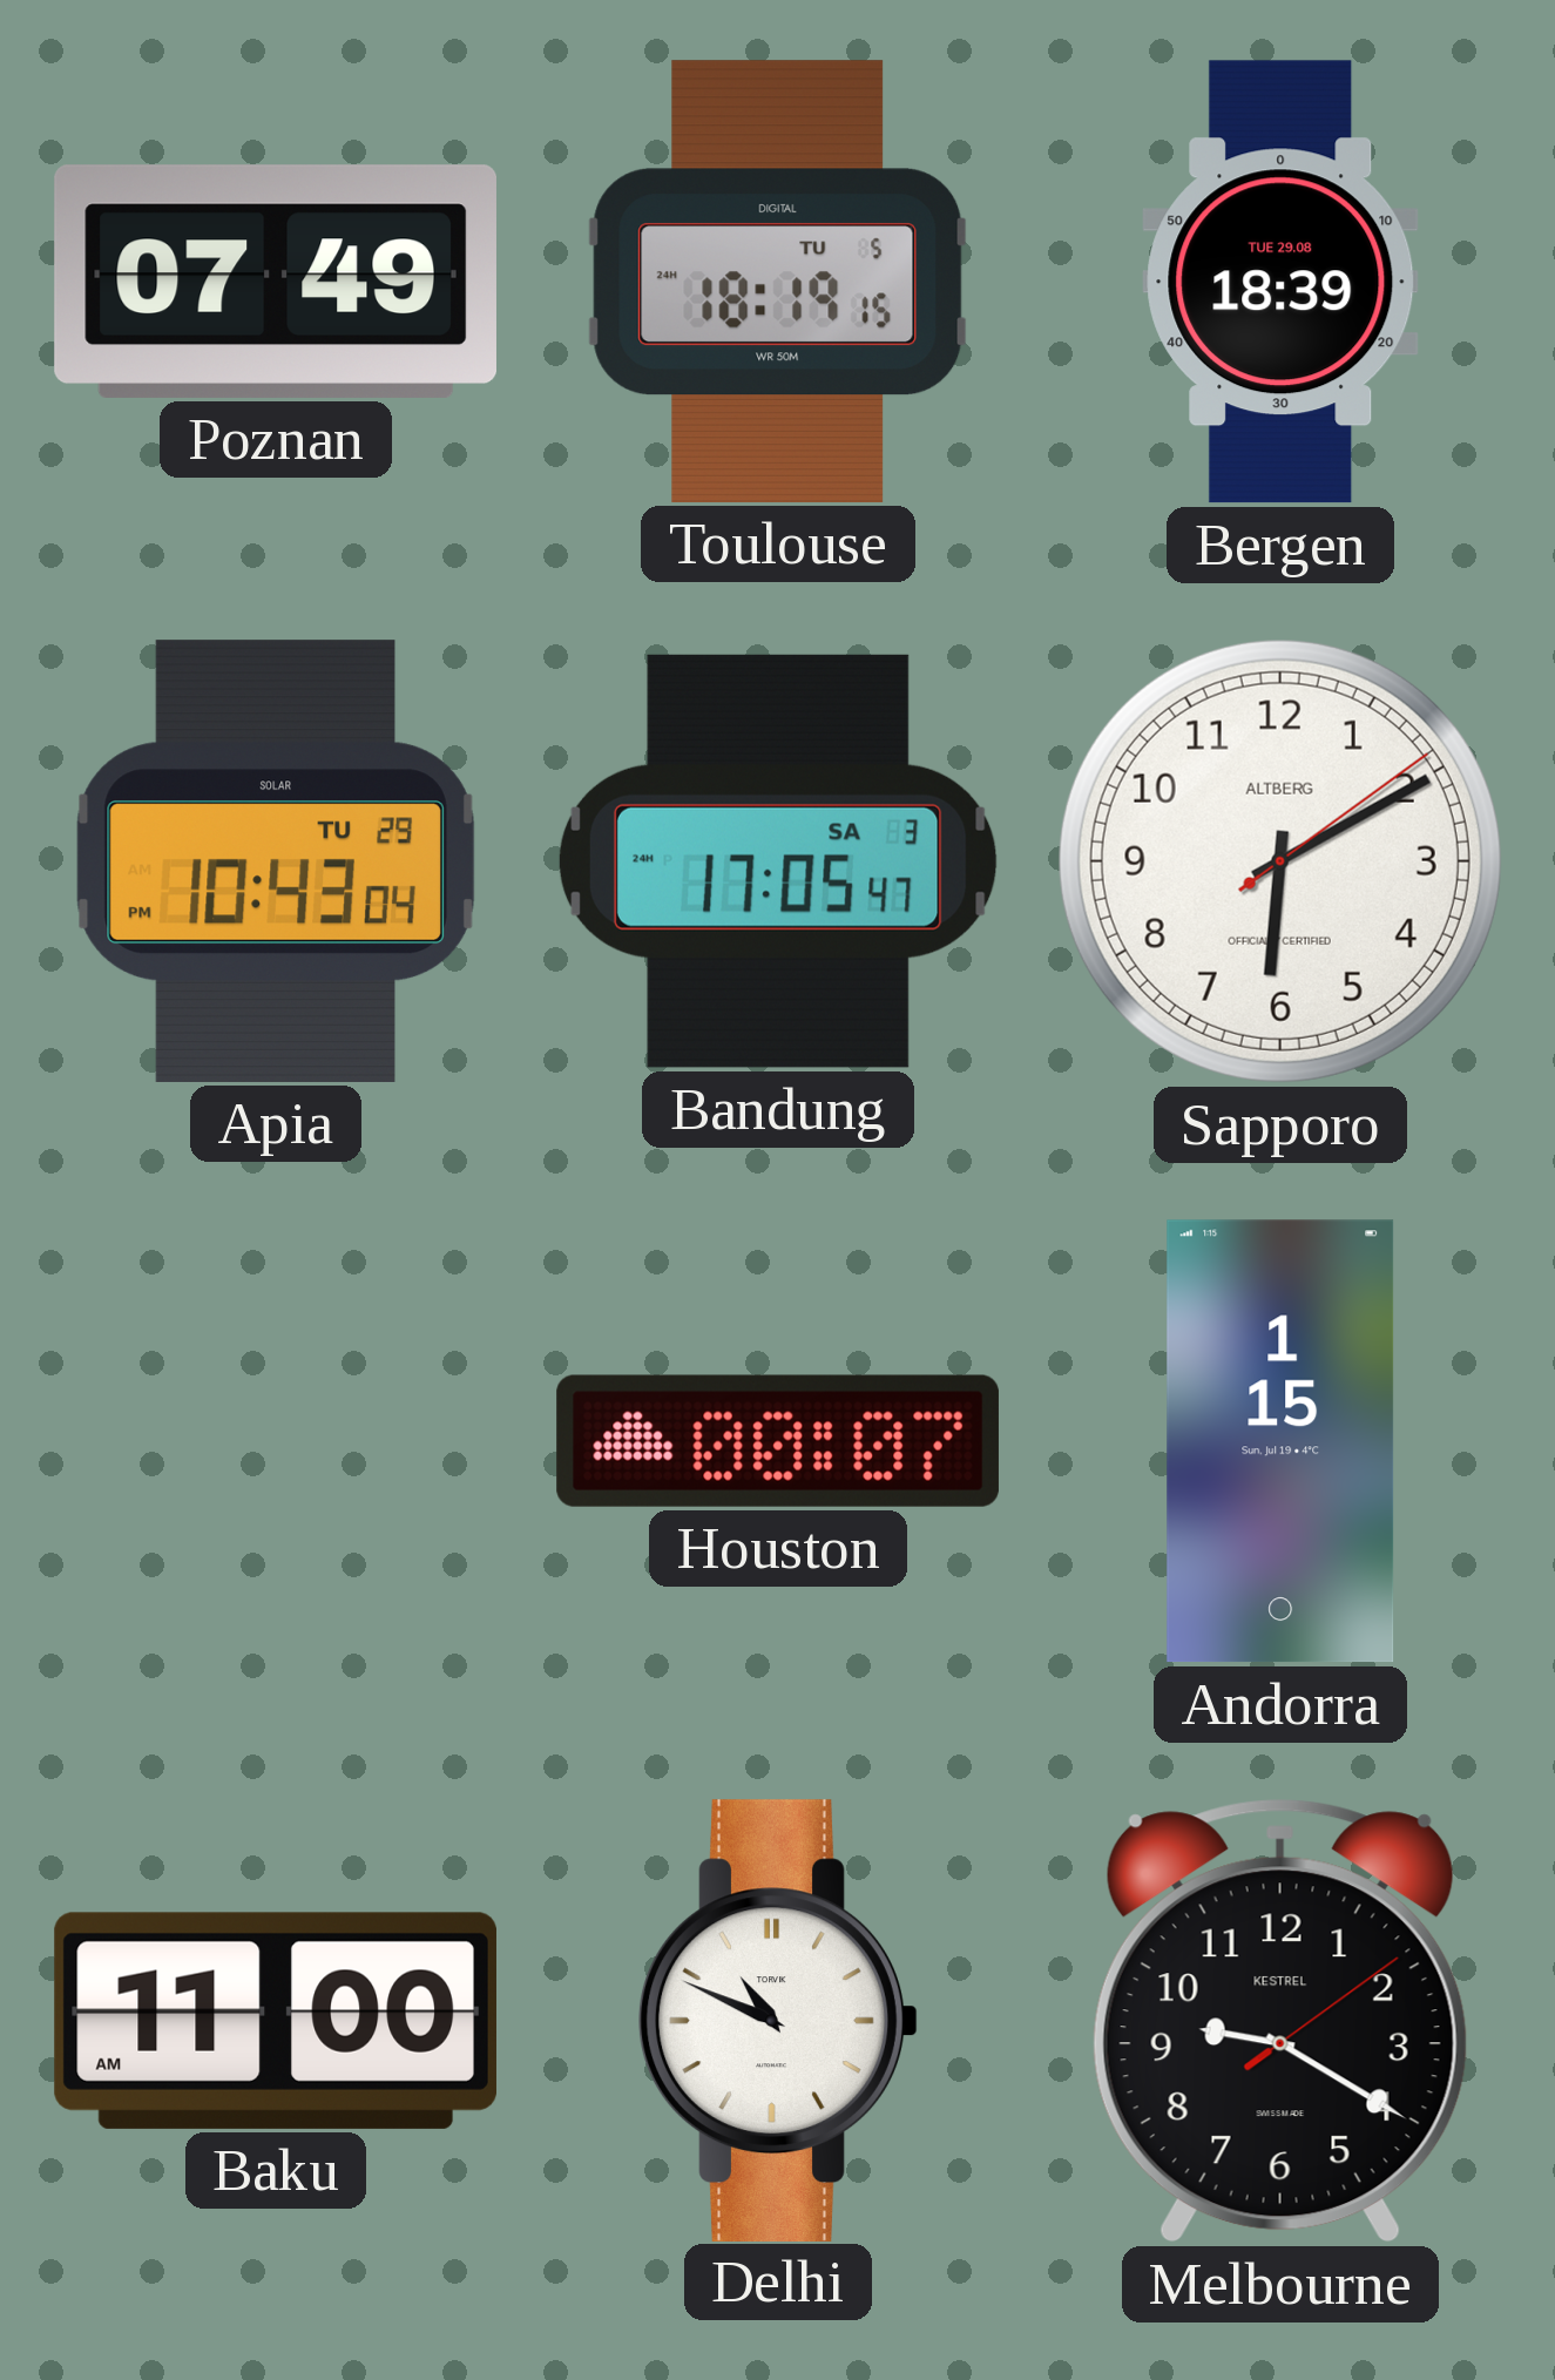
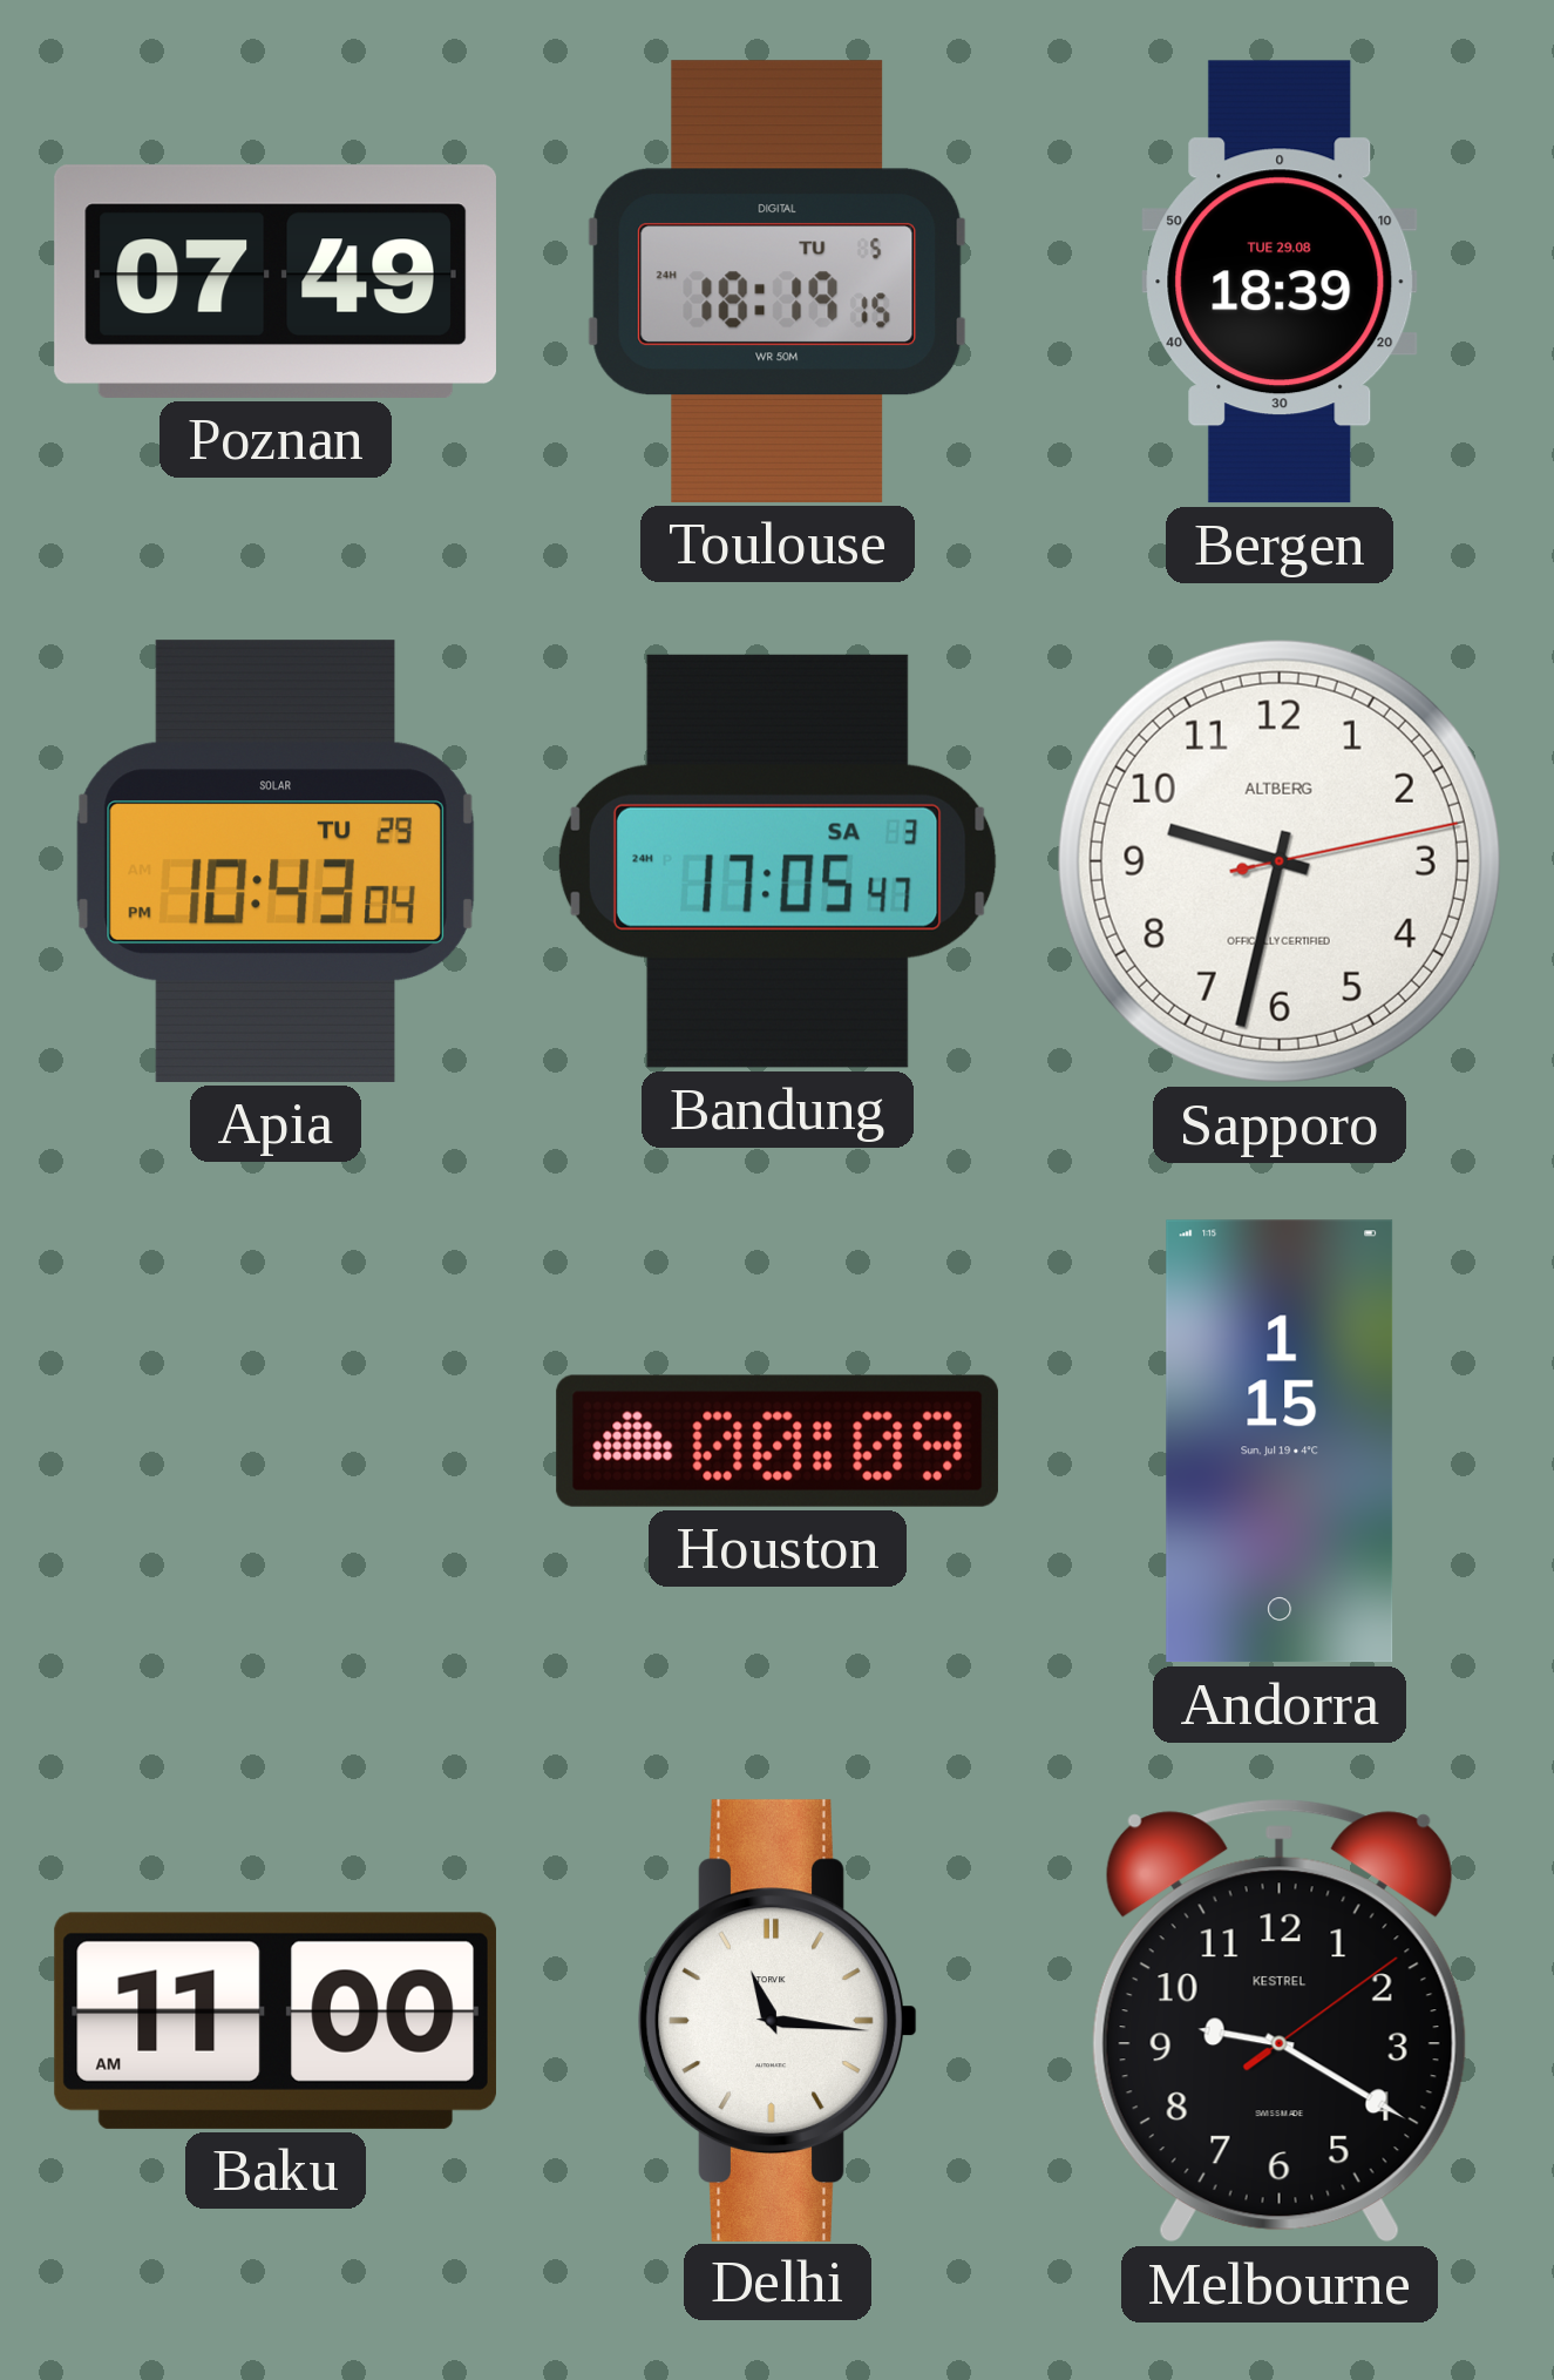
Sapporo: 6:10 -> 9:32 (1280, 861)
Houston: 00:07 -> 00:09 (778, 1441)
Delhi: 10:49 -> 11:16 (778, 2020)
